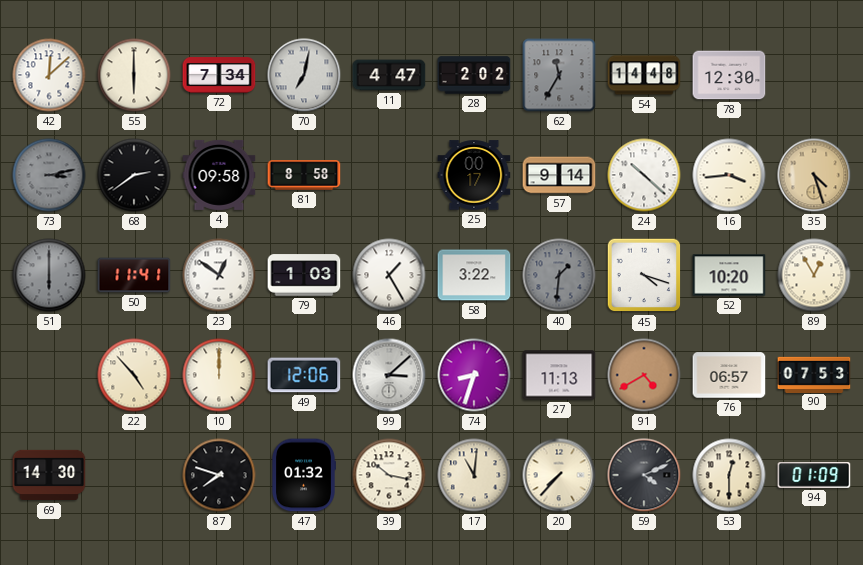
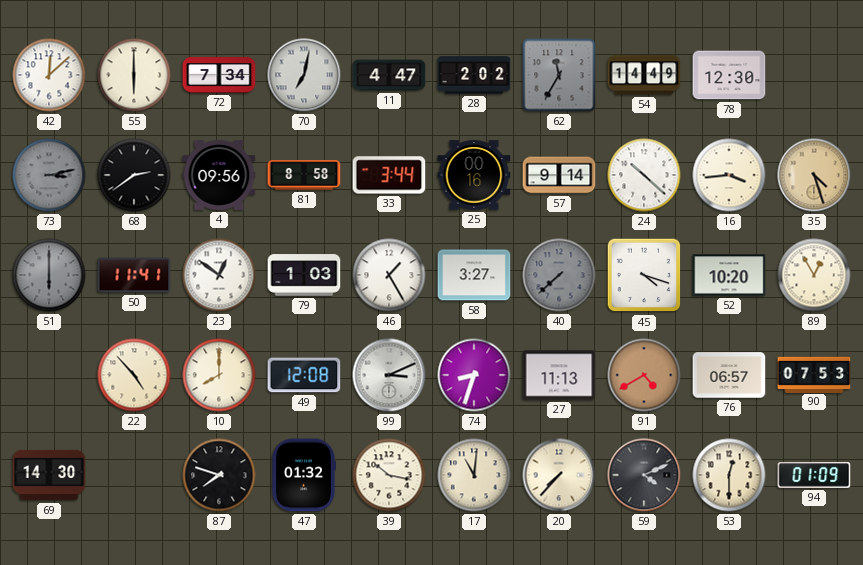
54: 14:48 -> 14:49 (644, 75)
4: 09:58 -> 09:56 (219, 175)
33: none -> 3:44 (389, 175)
25: 00:17 -> 00:16 (474, 175)
58: 3:22 -> 3:27 (474, 275)
40: 1:31 -> 7:38 (559, 275)
10: 12:00 -> 8:00 (219, 375)
49: 12:06 -> 12:08 (304, 375)
99: 3:08 -> 3:11 (389, 375)
